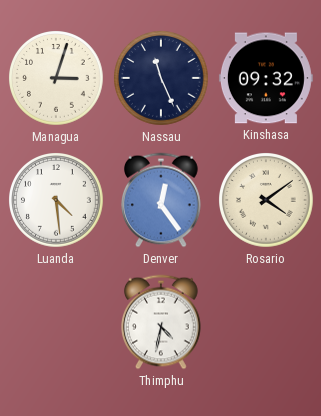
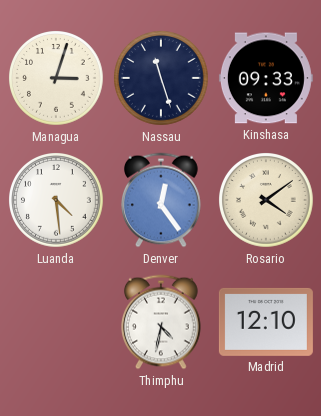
Nassau: 11:26 -> 11:27 (162, 79)
Kinshasa: 09:32 -> 09:33 (266, 78)
Madrid: none -> 12:10 (266, 322)
